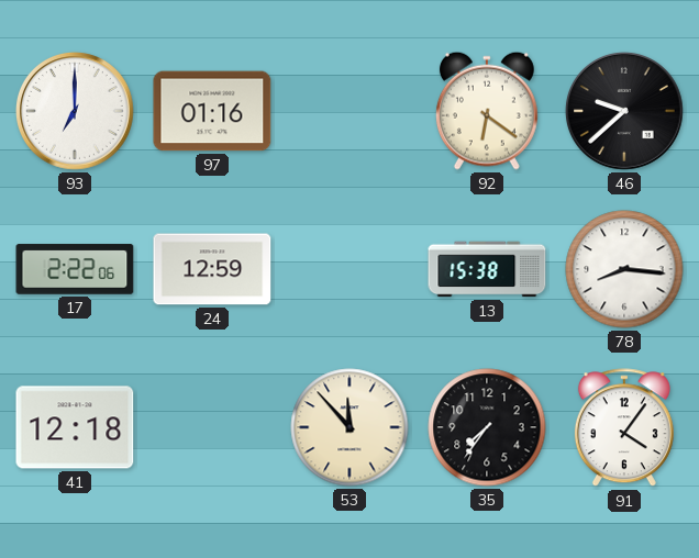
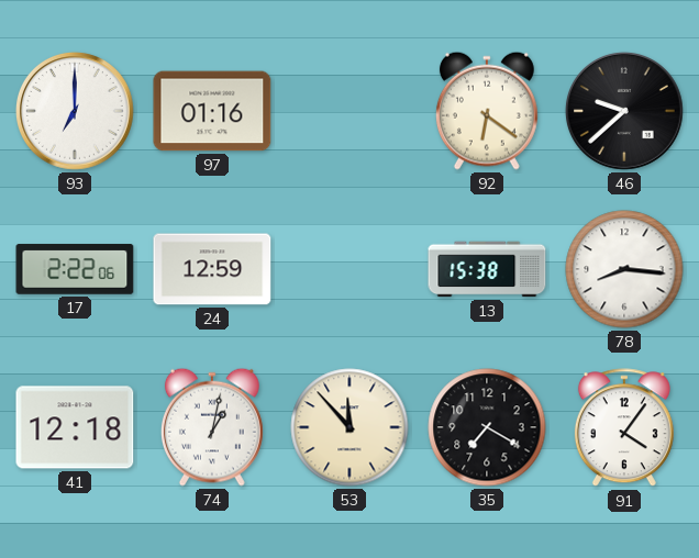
74: none -> 1:02 (212, 427)
35: 7:36 -> 7:20 (487, 427)
